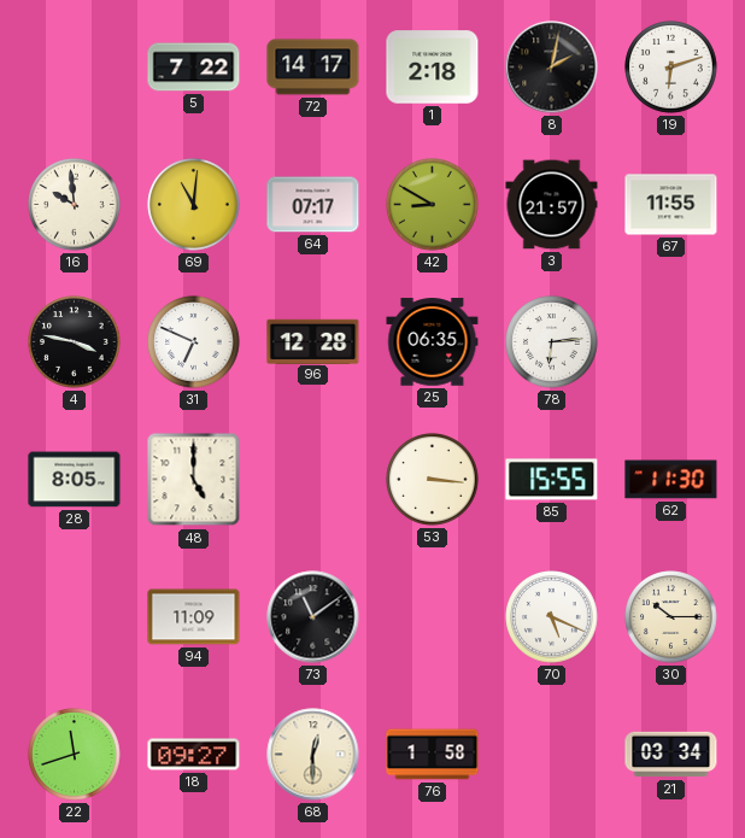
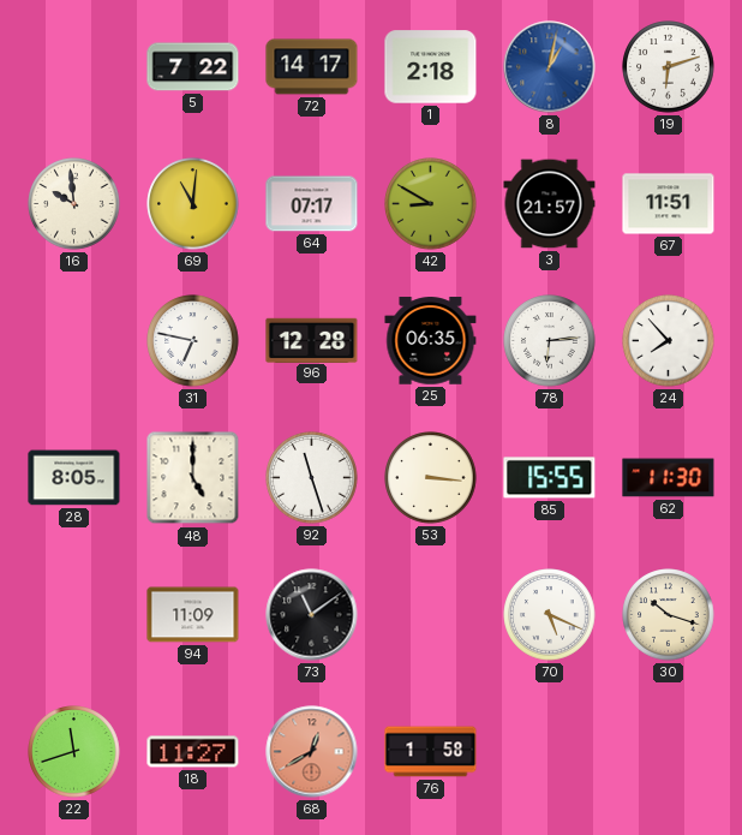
8: 2:02 -> 1:02 (550, 67)
8 dial: black -> blue (550, 67)
67: 11:55 -> 11:51 (669, 204)
4: 3:47 -> none (75, 342)
31: 6:49 -> 6:47 (193, 341)
24: none -> 7:53 (669, 341)
92: none -> 11:27 (312, 478)
30: 10:15 -> 10:18 (669, 615)
18: 09:27 -> 11:27 (193, 752)
68: 12:30 -> 12:40 (312, 752)
68 dial: cream -> salmon (312, 752)
21: 03:34 -> none (671, 755)
